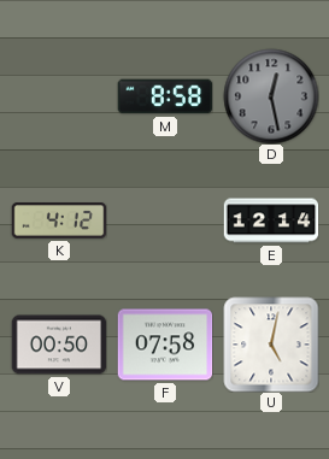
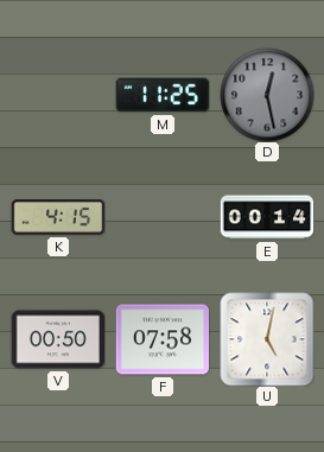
M: 8:58 -> 11:25 (163, 95)
K: 4:12 -> 4:15 (58, 217)
E: 12:14 -> 00:14 (267, 217)
